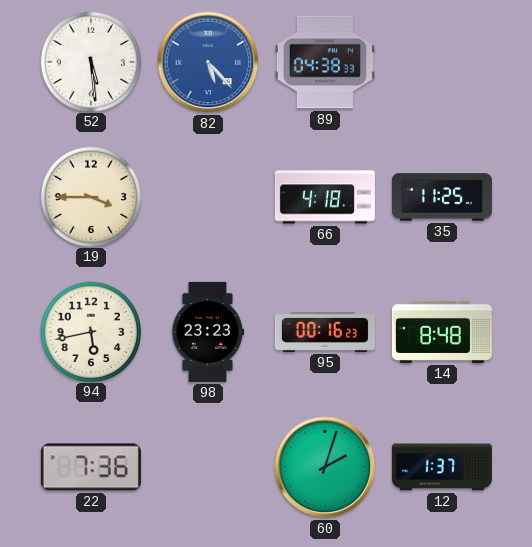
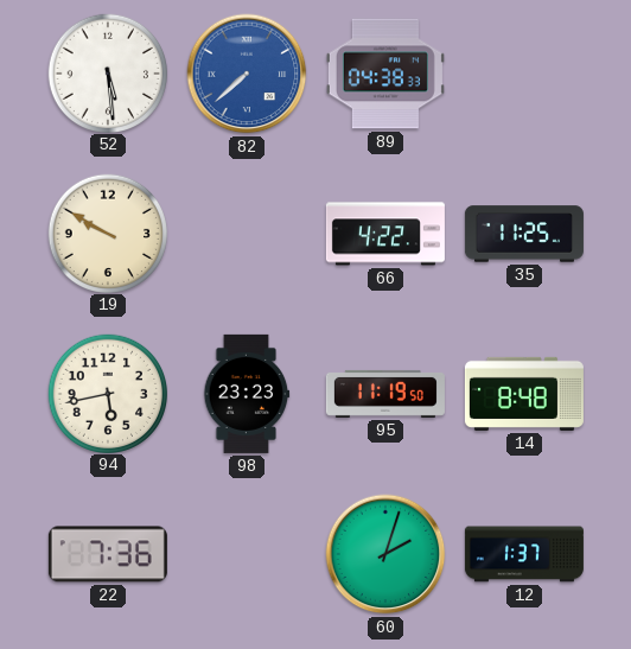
82: 5:23 -> 7:38 (247, 74)
19: 3:45 -> 9:50 (107, 233)
66: 4:18 -> 4:22 (385, 234)
95: 00:16 -> 11:19 (385, 394)
